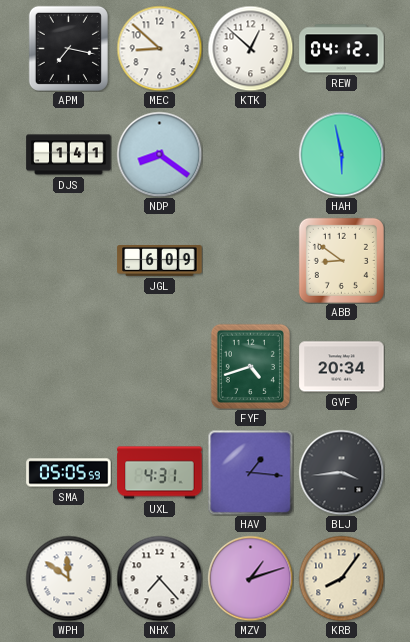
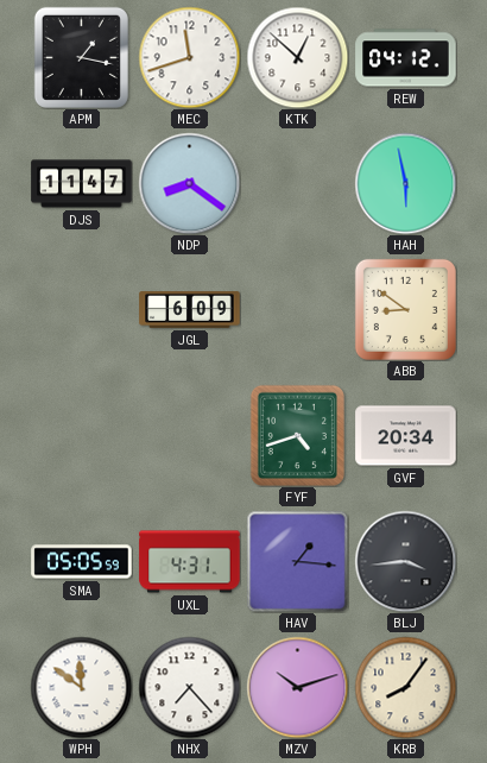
APM: 7:17 -> 1:17 (81, 57)
MEC: 8:52 -> 11:42 (189, 57)
DJS: 1:41 -> 11:47 (82, 184)
MZV: 1:12 -> 10:12 (297, 687)
